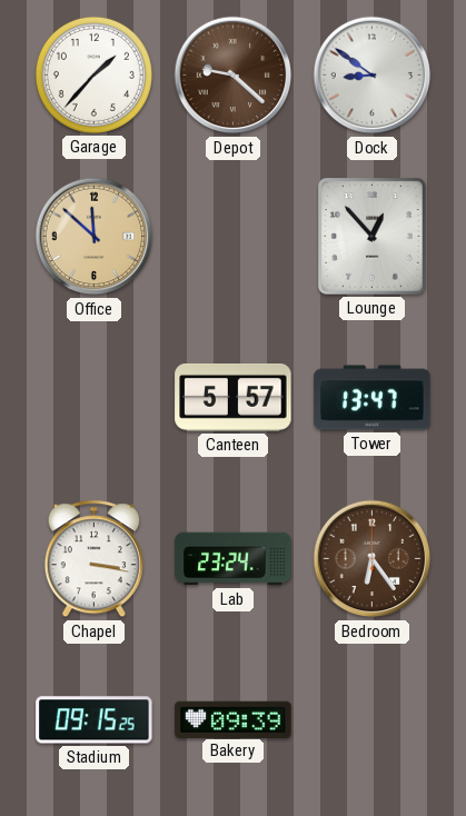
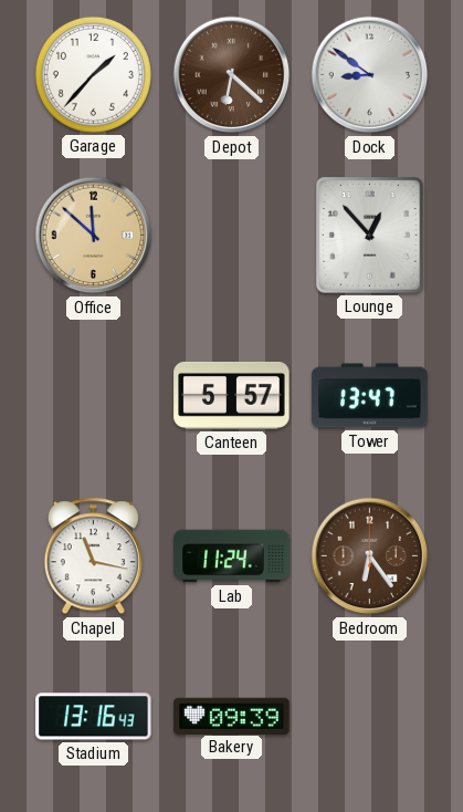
Depot: 9:22 -> 6:22 (232, 75)
Chapel: 3:17 -> 11:17 (93, 556)
Lab: 23:24 -> 11:24 (232, 556)
Stadium: 09:15 -> 13:16 (94, 717)
